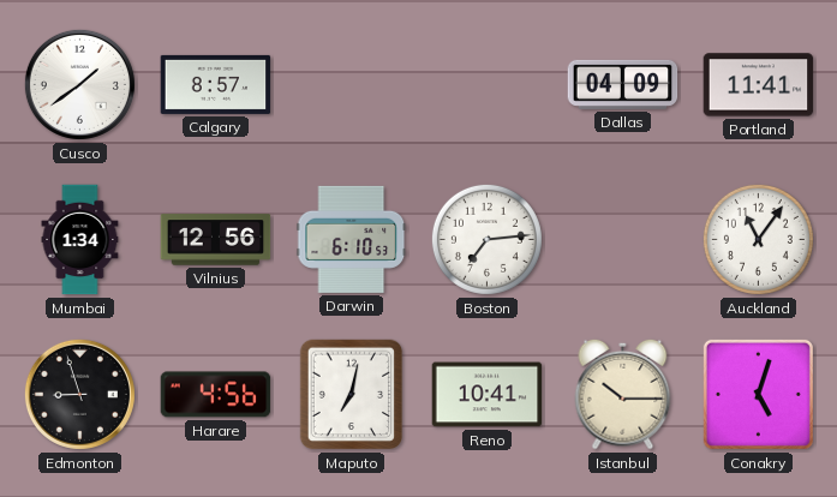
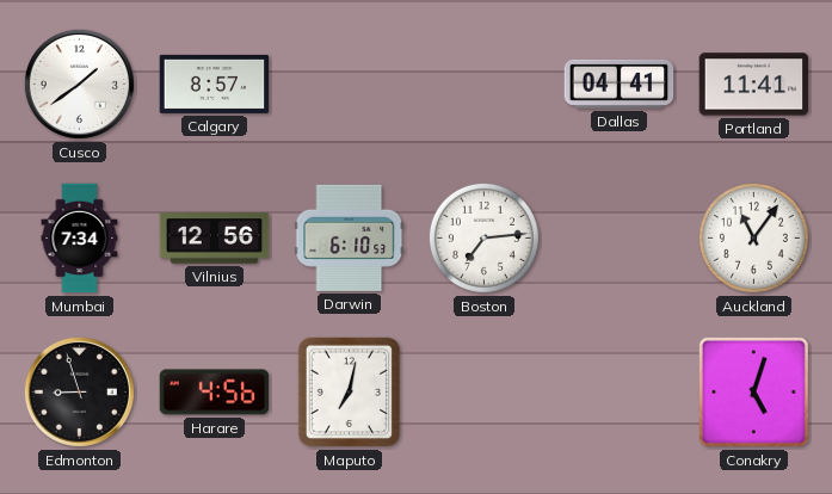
Dallas: 04:09 -> 04:41 (620, 84)
Mumbai: 1:34 -> 7:34 (80, 239)
Reno: 10:41 -> none (488, 395)
Istanbul: 10:15 -> none (623, 394)
